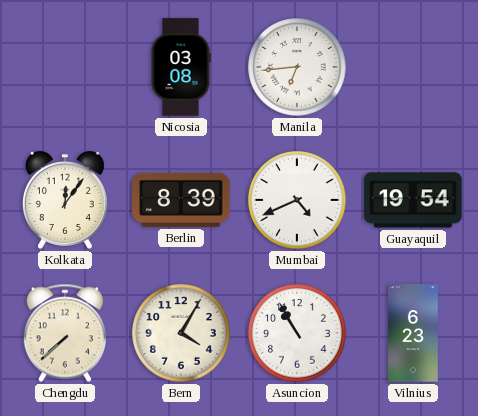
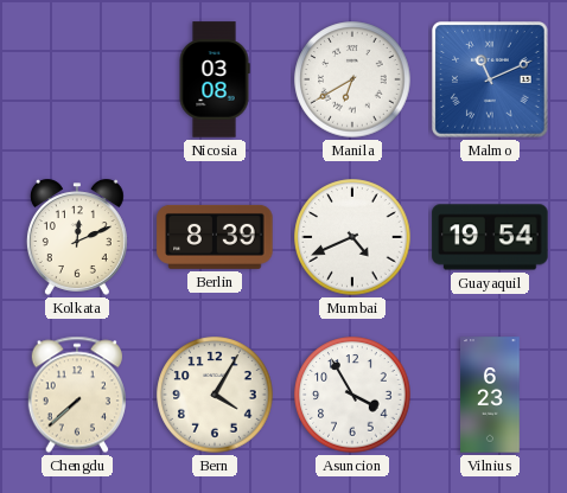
Manila: 6:44 -> 6:40 (352, 79)
Malmo: none -> 11:11 (491, 81)
Kolkata: 12:06 -> 12:11 (77, 237)
Asuncion: 10:55 -> 3:55 (352, 395)
